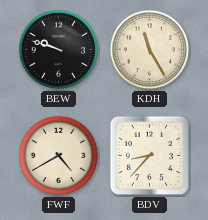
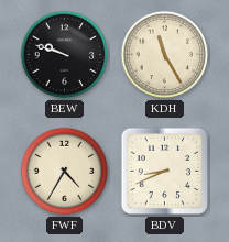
FWF: 4:40 -> 4:35 (65, 172)
BDV: 8:37 -> 8:41 (165, 172)
